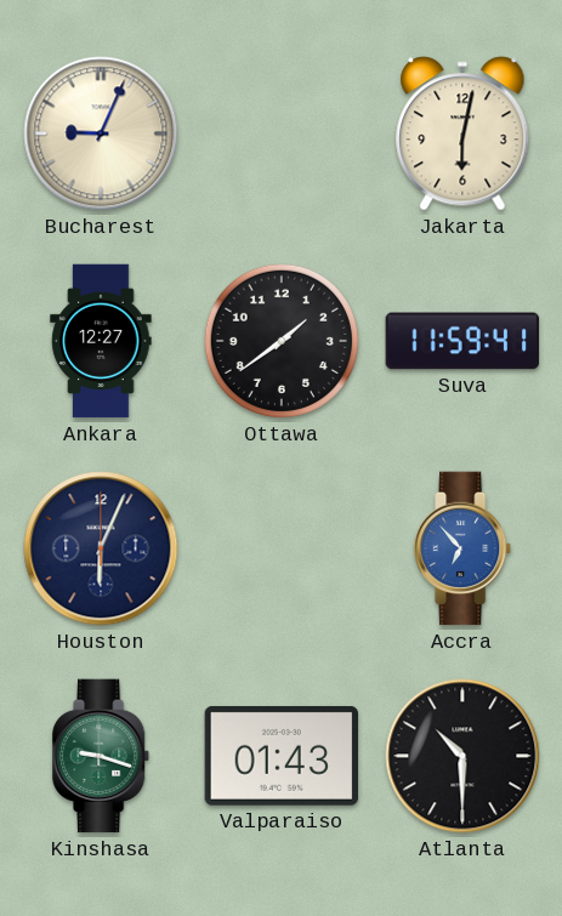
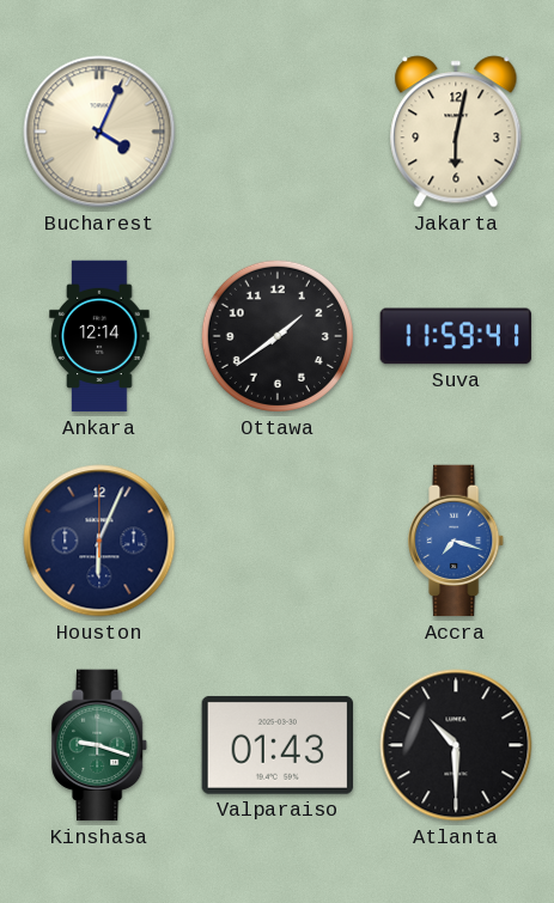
Bucharest: 9:04 -> 4:04 (99, 132)
Ankara: 12:27 -> 12:14 (99, 336)
Accra: 6:53 -> 7:18 (457, 541)
